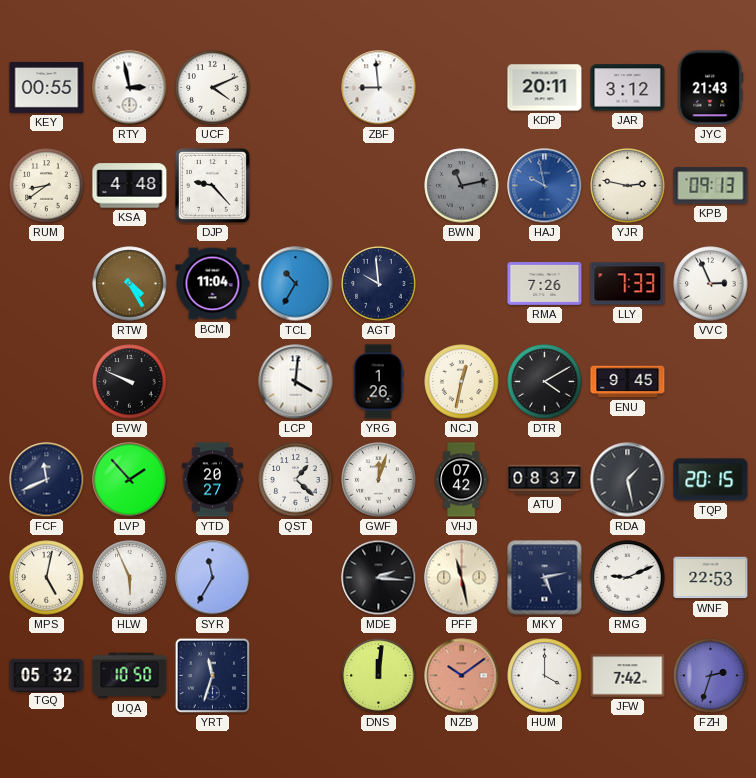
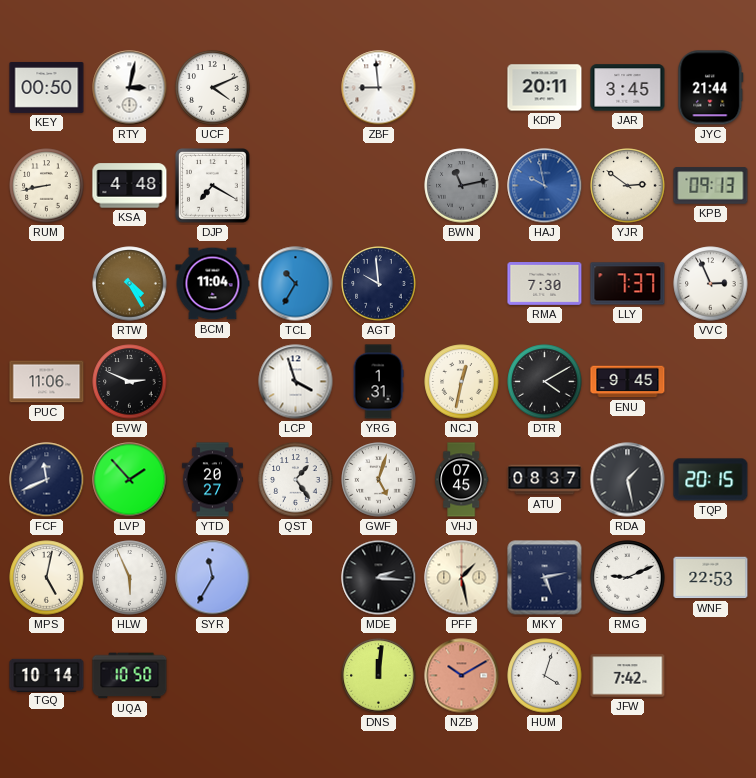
KEY: 00:55 -> 00:50 (47, 87)
RTY: 2:58 -> 3:02 (130, 88)
JAR: 3:12 -> 3:45 (628, 88)
JYC: 21:43 -> 21:44 (711, 88)
RUM: 8:39 -> 8:43 (47, 186)
DJP: 9:23 -> 7:20 (213, 186)
YJR: 2:47 -> 2:51 (628, 186)
RMA: 7:26 -> 7:30 (545, 284)
LLY: 7:33 -> 7:37 (628, 284)
PUC: none -> 11:06 (47, 382)
EVW: 9:49 -> 2:49 (130, 382)
LCP: 4:01 -> 3:57 (296, 382)
YRG: 1:26 -> 1:31 (378, 382)
QST: 1:22 -> 1:24 (296, 480)
GWF: 12:03 -> 5:03 (379, 480)
VHJ: 07:42 -> 07:45 (462, 480)
PFF: 11:28 -> 1:28 (462, 578)
TGQ: 05:32 -> 10:14 (47, 675)
YRT: 11:33 -> none (213, 676)
NZB: 10:09 -> 10:10 (462, 676)
HUM: 4:00 -> 4:03 (545, 676)
FZH: 2:33 -> none (711, 676)
